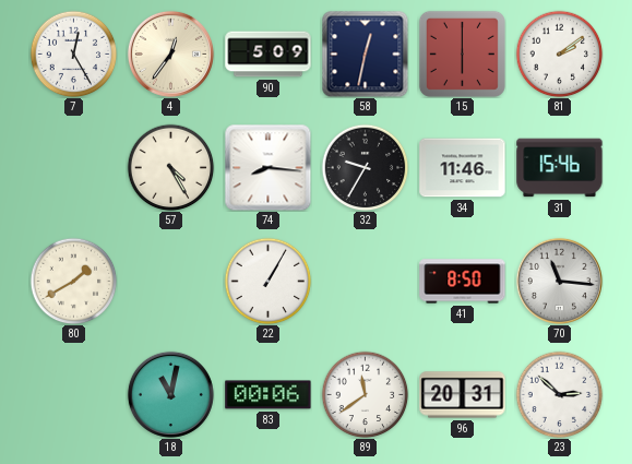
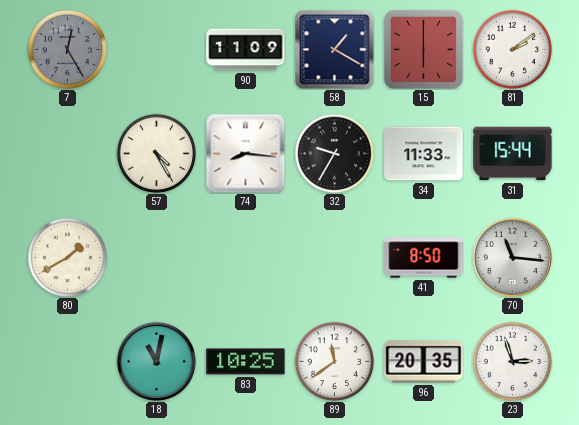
7 dial: white -> grey (67, 49)
4: 12:36 -> none (170, 53)
90: 5:09 -> 11:09 (246, 50)
58: 12:32 -> 1:20 (334, 49)
34: 11:46 -> 11:33 (424, 154)
31: 15:46 -> 15:44 (513, 154)
22: 1:05 -> none (267, 281)
83: 00:06 -> 10:25 (246, 362)
96: 20:31 -> 20:35 (424, 362)
23: 2:52 -> 2:57 (512, 361)
